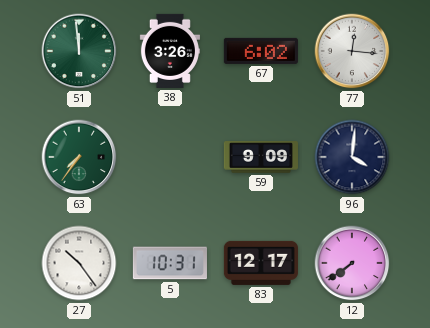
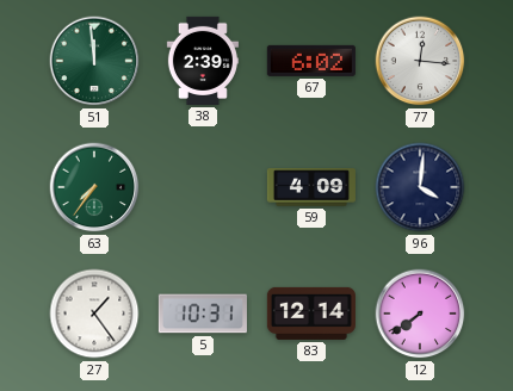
38: 3:26 -> 2:39 (203, 61)
59: 9:09 -> 4:09 (311, 187)
27: 10:24 -> 1:24 (94, 314)
83: 12:17 -> 12:14 (311, 314)
